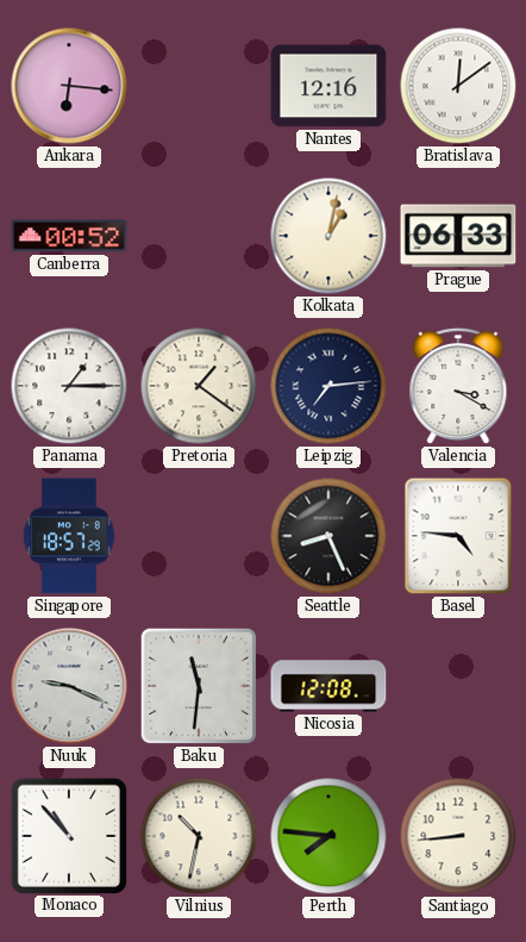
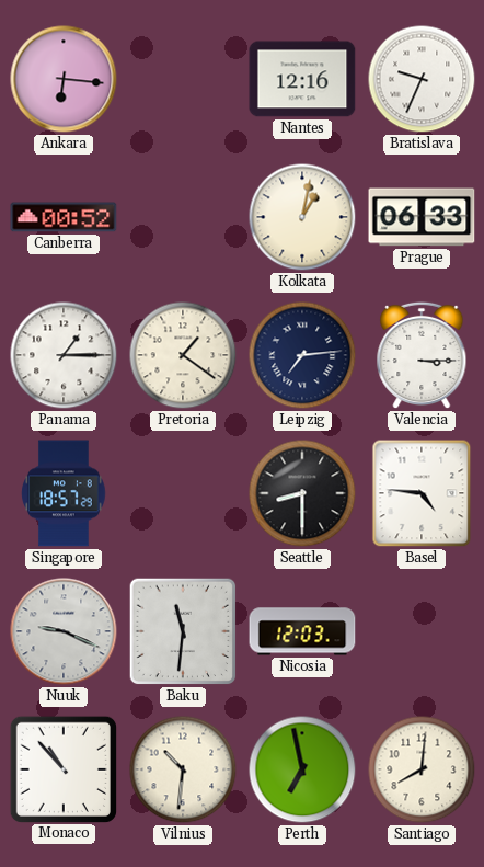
Bratislava: 12:09 -> 9:34 (422, 79)
Valencia: 3:20 -> 3:15 (422, 355)
Seattle: 8:26 -> 8:30 (302, 493)
Nicosia: 12:08 -> 12:03 (302, 631)
Vilnius: 10:32 -> 10:31 (183, 769)
Perth: 7:46 -> 6:58 (302, 769)
Santiago: 8:44 -> 8:01 (422, 769)
